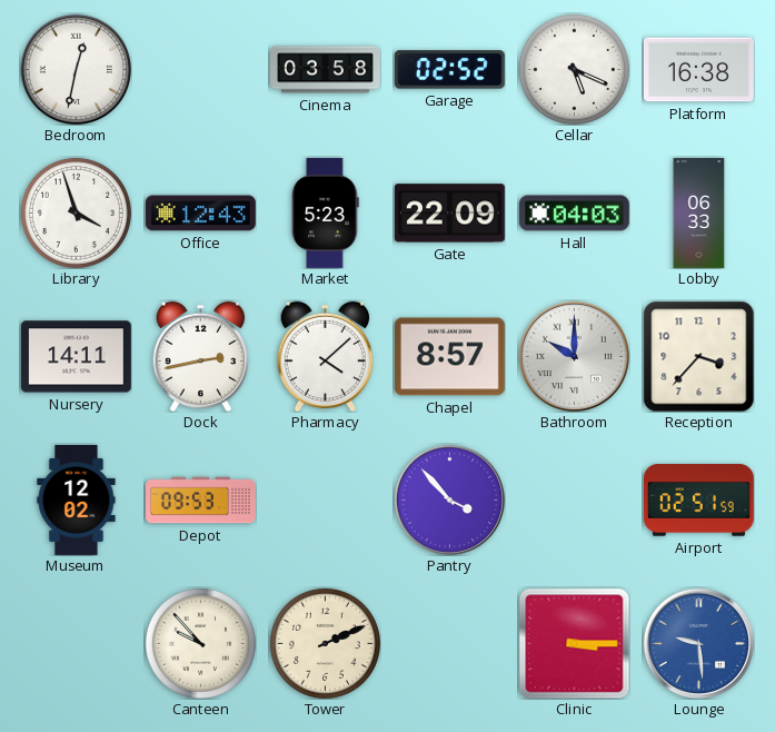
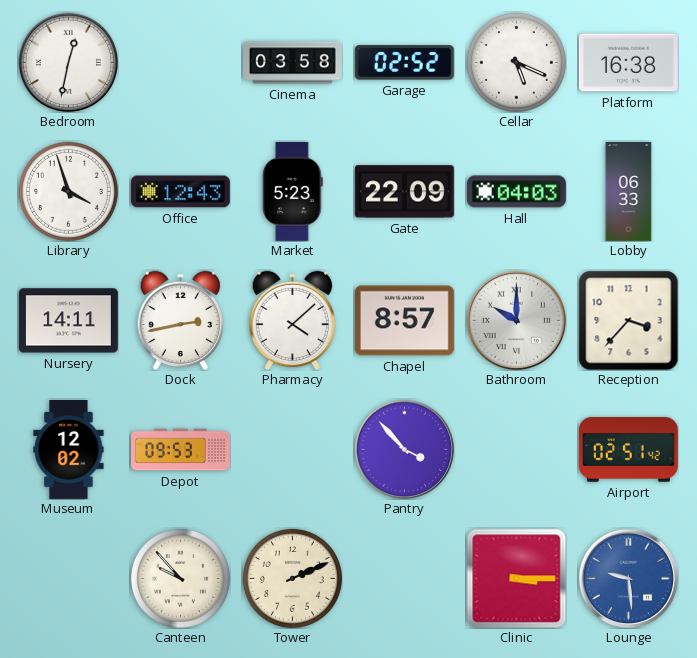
Airport: 02:51:59 -> 02:51:42 (628, 450)
